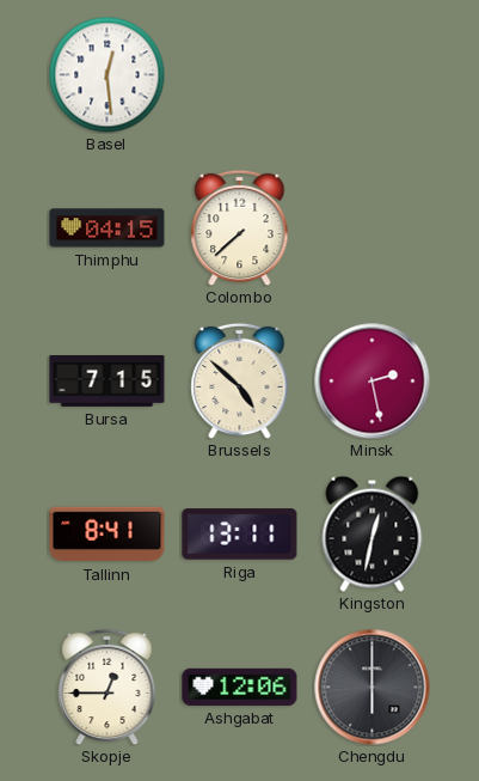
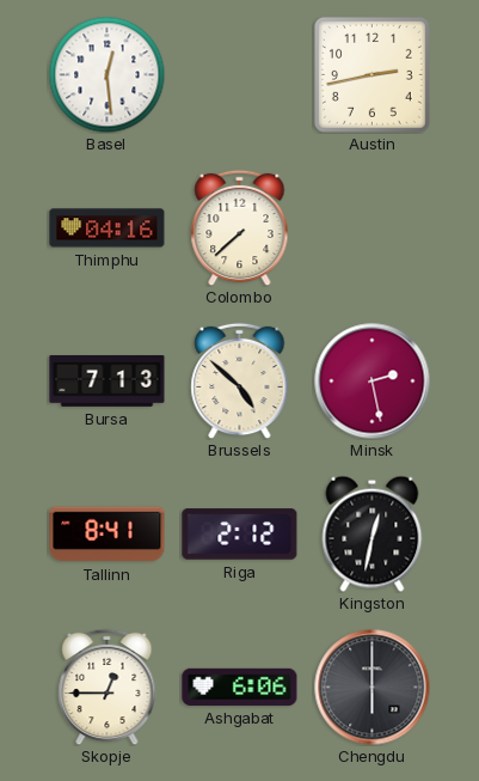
Austin: none -> 2:43 (371, 74)
Thimphu: 04:15 -> 04:16 (108, 228)
Bursa: 7:15 -> 7:13 (108, 382)
Riga: 13:11 -> 2:12 (240, 535)
Ashgabat: 12:06 -> 6:06 (240, 687)
